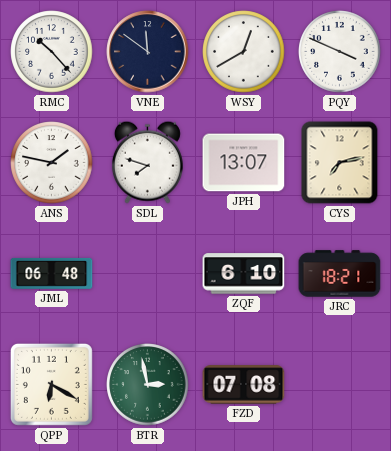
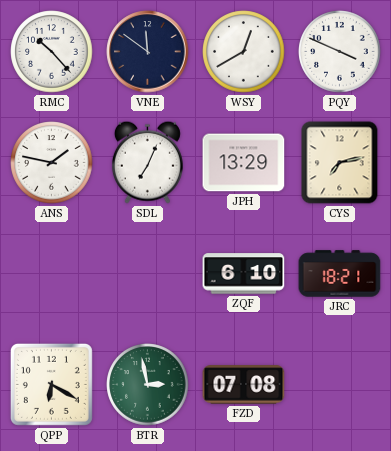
SDL: 7:48 -> 7:04 (147, 162)
JPH: 13:07 -> 13:29 (244, 163)
JML: 06:48 -> none (52, 273)
